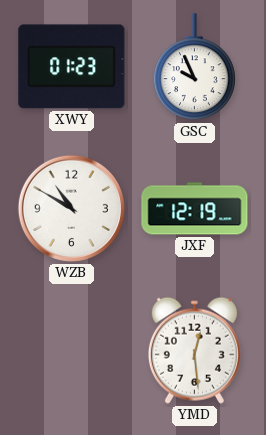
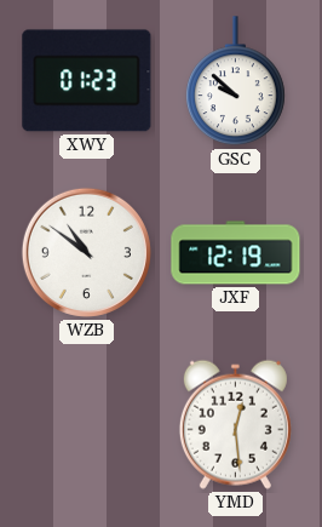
GSC: 9:56 -> 9:52 (236, 81)
WZB: 10:50 -> 10:51 (86, 252)
